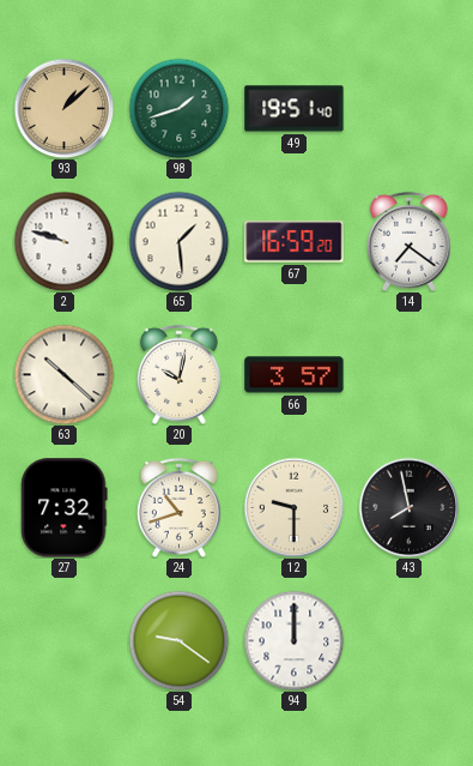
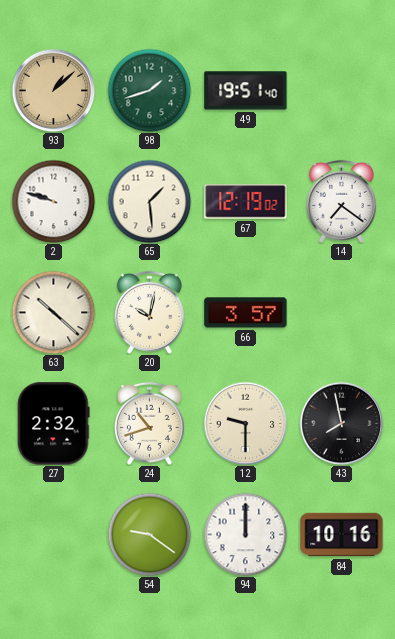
67: 16:59 -> 12:19 (246, 202)
27: 7:32 -> 2:32 (54, 424)
84: none -> 10:16 (342, 535)
